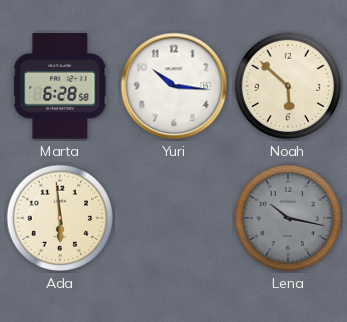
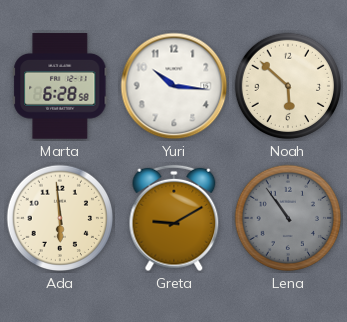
Greta: none -> 9:10 (174, 218)
Lena: 10:17 -> 10:54 (288, 218)
